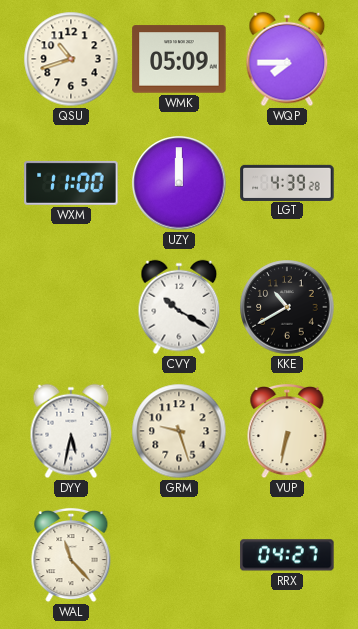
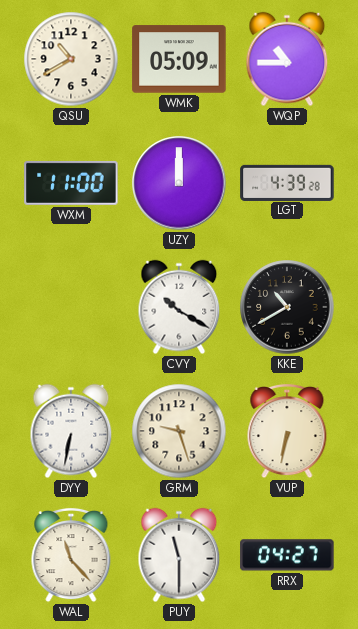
QSU: 10:42 -> 10:40 (71, 59)
WQP: 7:45 -> 10:45 (287, 59)
DYY: 5:32 -> 6:32 (71, 431)
PUY: none -> 11:30 (179, 555)
